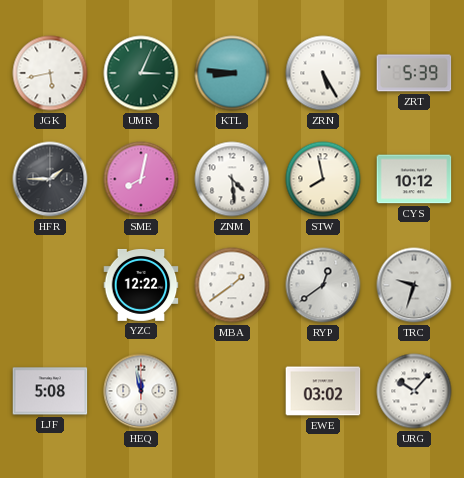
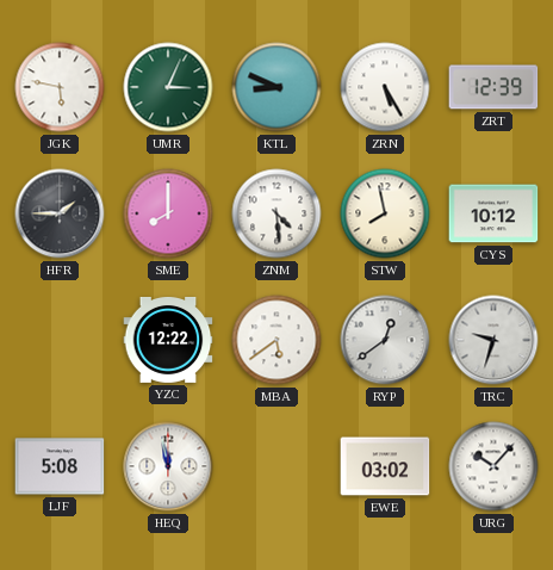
JGK: 5:43 -> 5:47 (60, 87)
KTL: 8:46 -> 8:49 (276, 87)
ZRT: 5:39 -> 12:39 (493, 87)
SME: 8:02 -> 8:00 (168, 213)
MBA: 1:39 -> 5:39 (276, 340)
